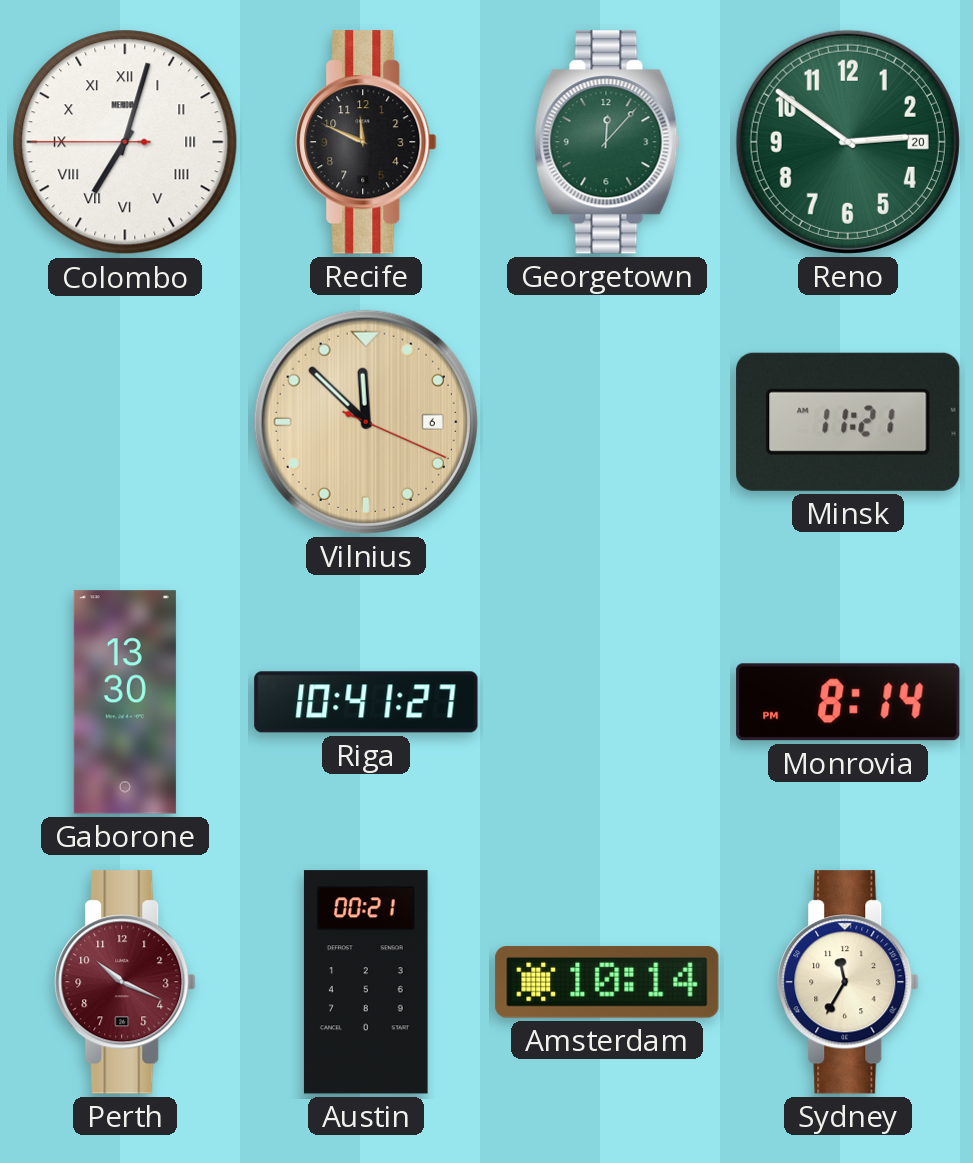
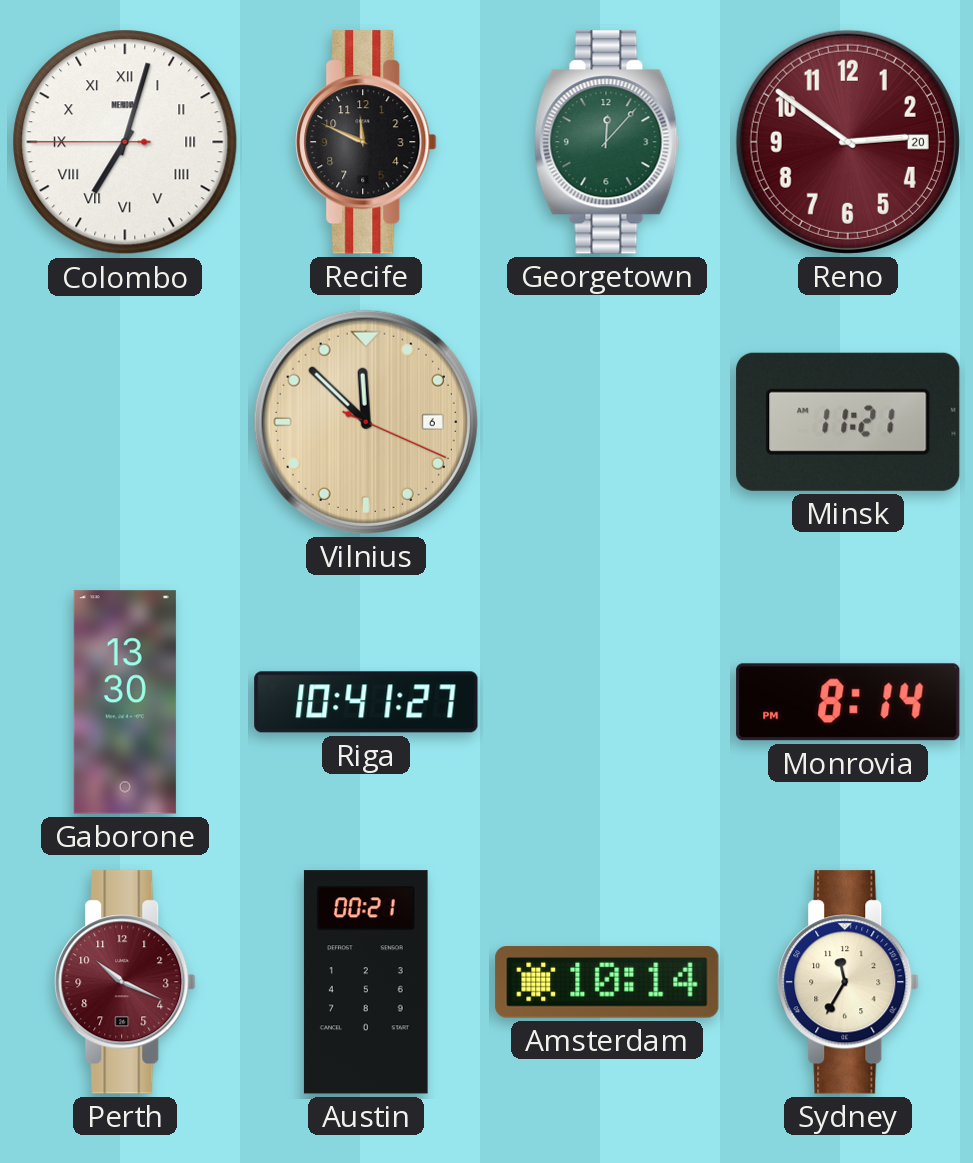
Reno dial: green -> burgundy (848, 142)
